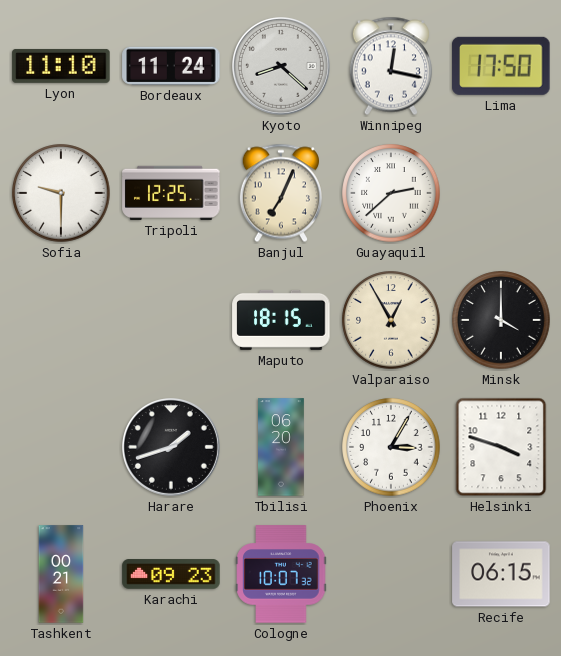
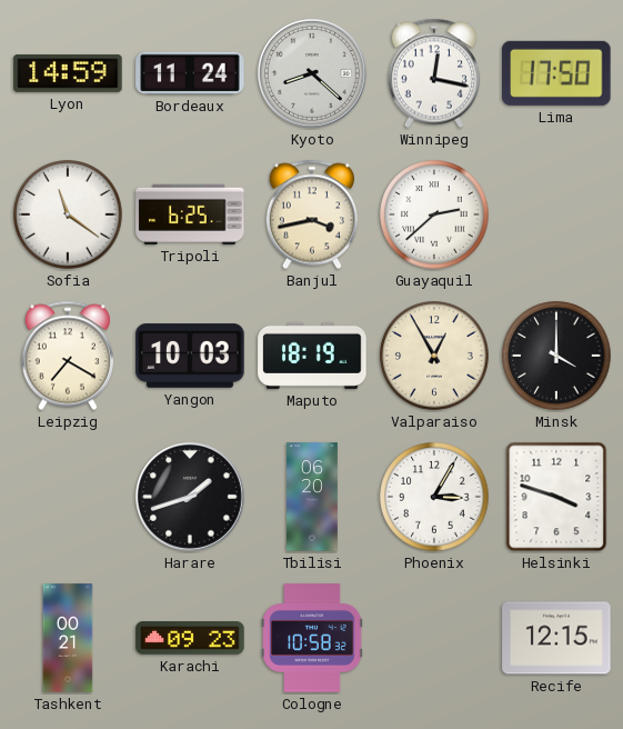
Lyon: 11:10 -> 14:59 (68, 73)
Sofia: 9:30 -> 11:21 (68, 214)
Tripoli: 12:25 -> 6:25 (190, 214)
Banjul: 7:04 -> 3:43 (312, 214)
Leipzig: none -> 7:20 (68, 356)
Yangon: none -> 10:03 (190, 356)
Maputo: 18:15 -> 18:19 (312, 356)
Cologne: 10:07 -> 10:58 (312, 638)
Recife: 06:15 -> 12:15 (556, 638)
